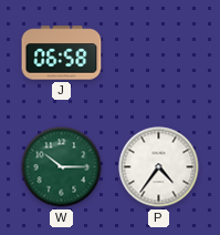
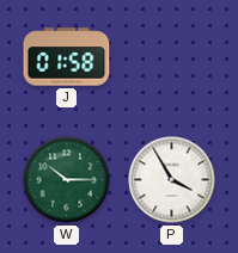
J: 06:58 -> 01:58 (67, 57)
P: 4:36 -> 3:55 (172, 180)
